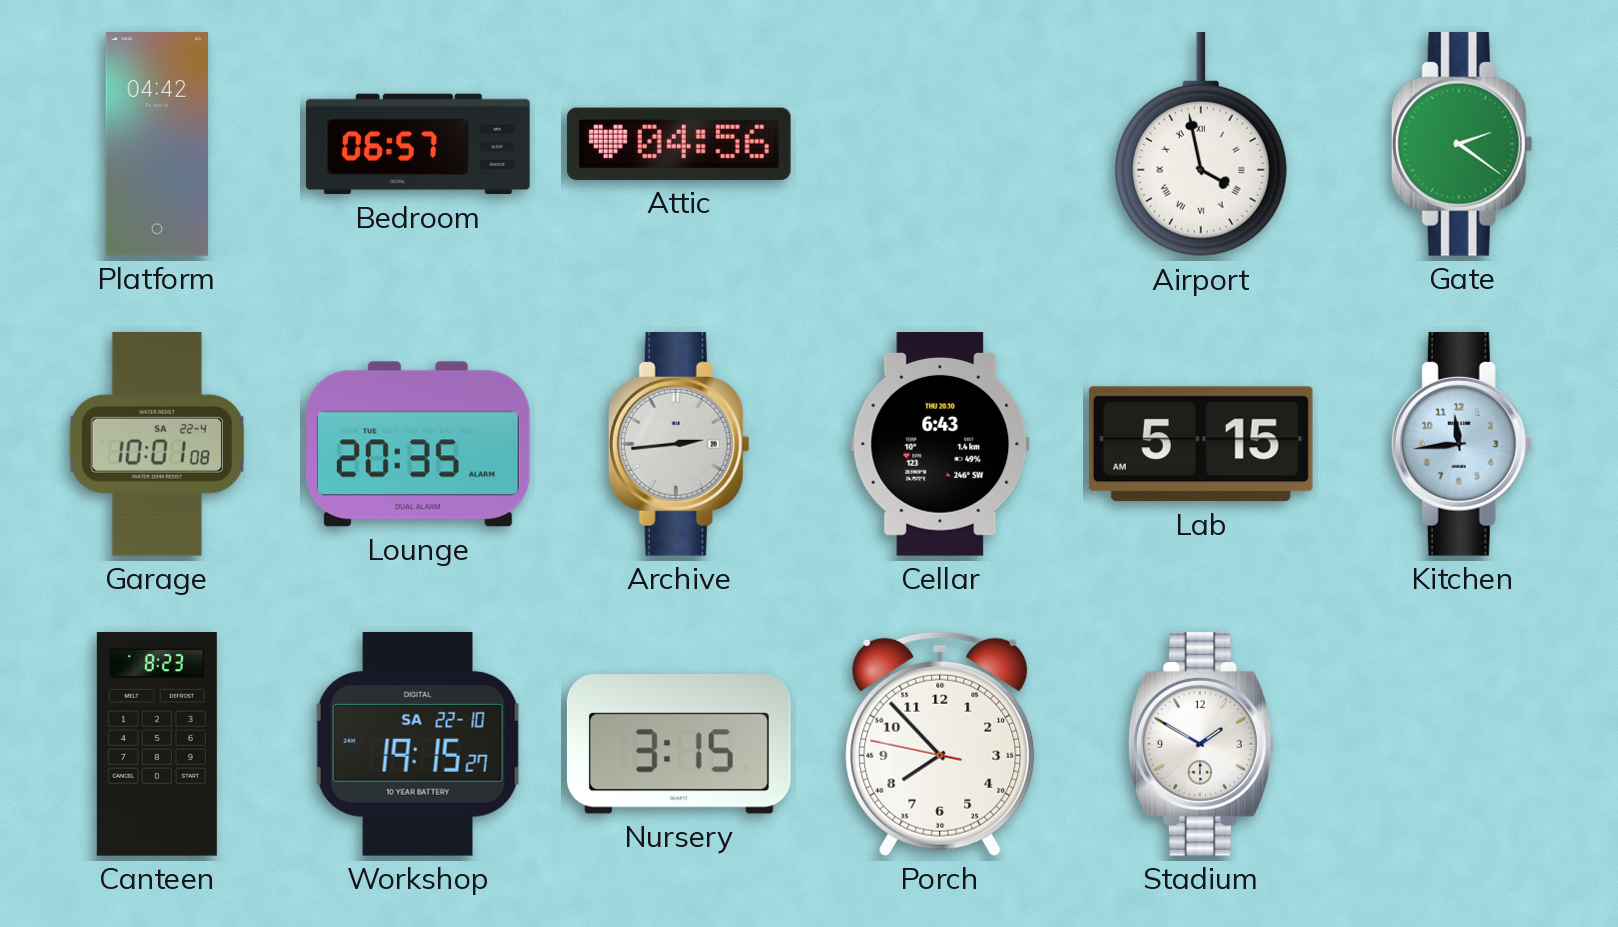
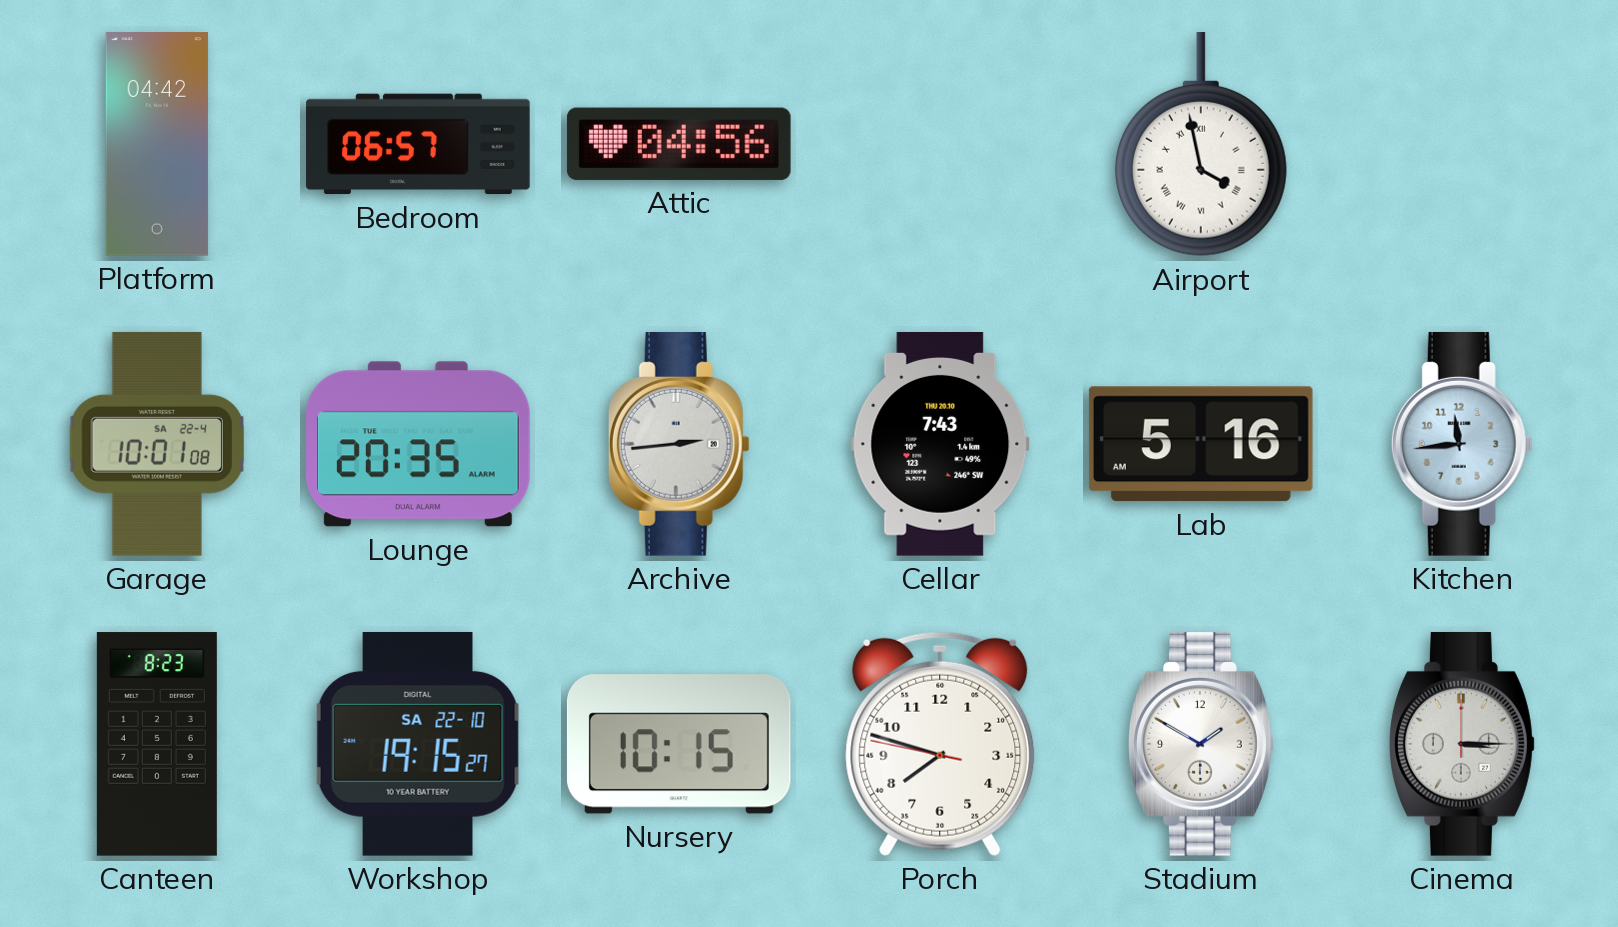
Gate: 2:21 -> none (1462, 144)
Cellar: 6:43 -> 7:43 (940, 445)
Lab: 5:15 -> 5:16 (1201, 444)
Nursery: 3:15 -> 10:15 (679, 744)
Porch: 7:52 -> 7:47 (940, 744)
Cinema: none -> 3:15 (1462, 744)
